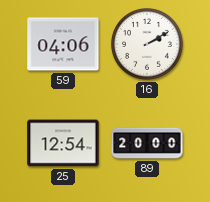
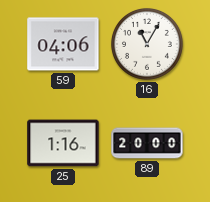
16: 2:10 -> 11:05 (147, 44)
25: 12:54 -> 1:16 (63, 143)
